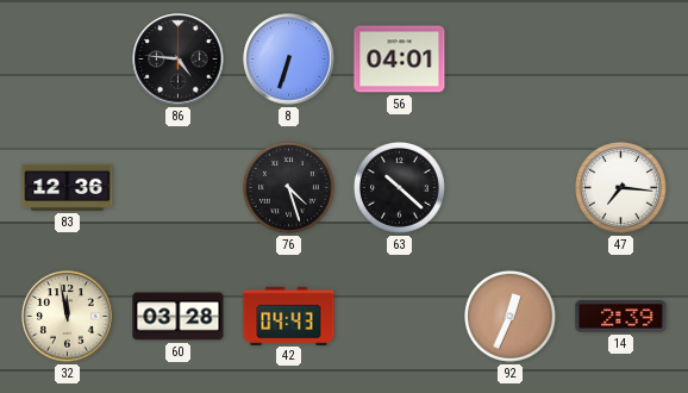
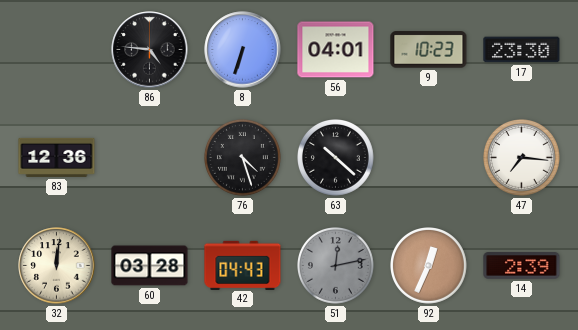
9: none -> 10:23 (429, 50)
17: none -> 23:30 (522, 50)
32: 11:58 -> 12:01 (57, 266)
51: none -> 12:13 (336, 266)
